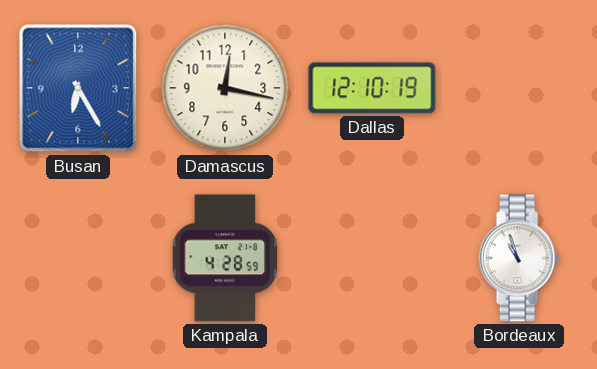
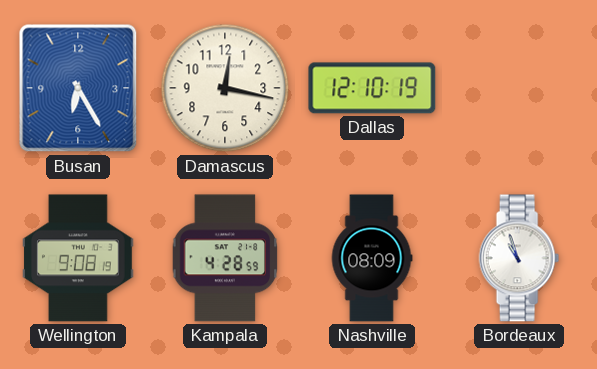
Wellington: none -> 9:08 (78, 258)
Nashville: none -> 08:09 (372, 258)
